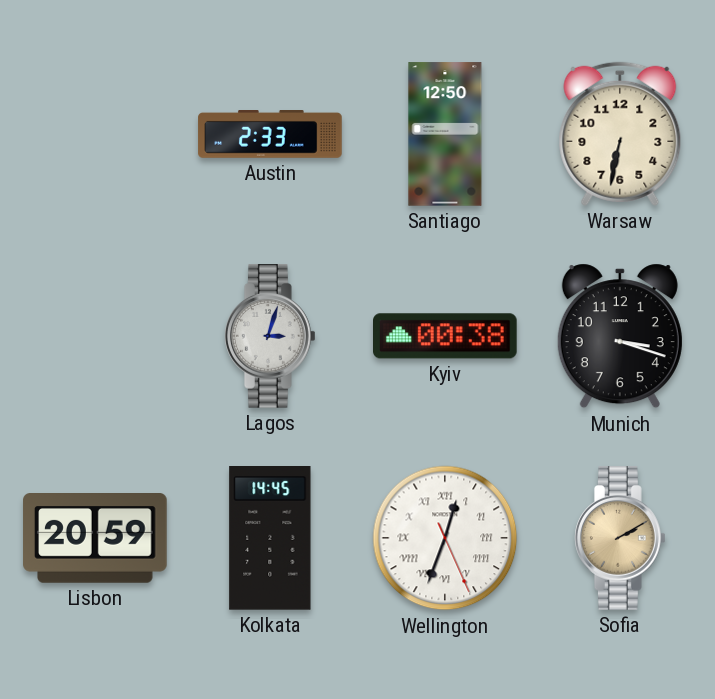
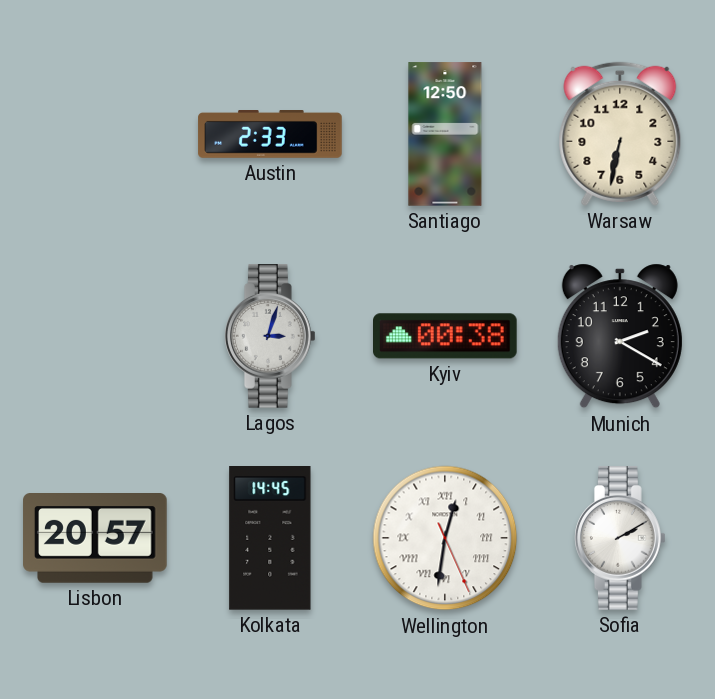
Munich: 3:18 -> 2:20 (620, 336)
Lisbon: 20:59 -> 20:57 (95, 539)
Wellington: 12:33 -> 12:31 (445, 538)
Sofia dial: champagne -> white (621, 538)
